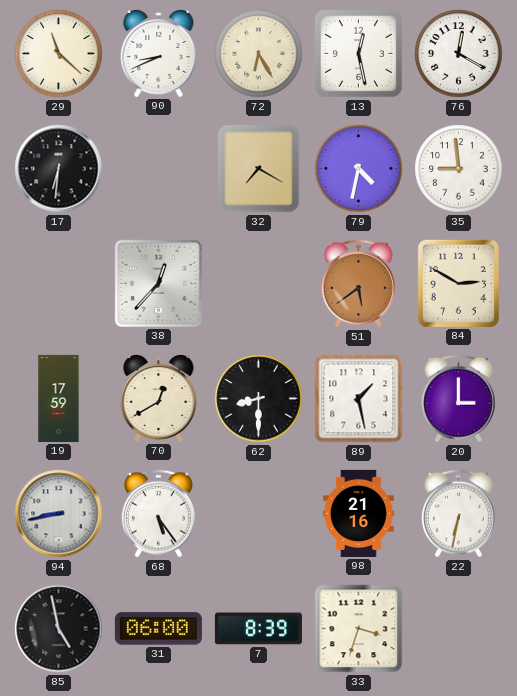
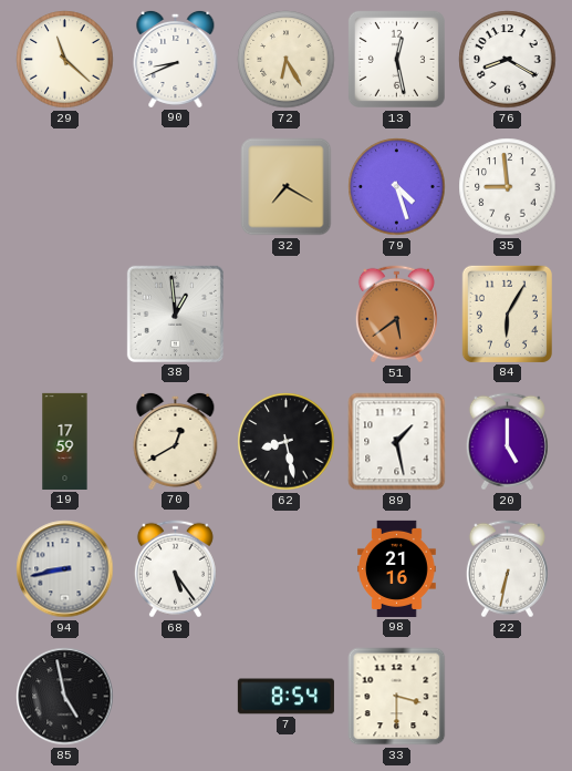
76: 12:20 -> 8:20 (508, 60)
17: 6:31 -> none (59, 169)
79: 4:32 -> 4:27 (397, 187)
38: 12:37 -> 12:59 (175, 313)
84: 2:50 -> 6:05 (507, 313)
62: 8:30 -> 8:28 (287, 442)
20: 3:00 -> 5:00 (507, 442)
31: 06:00 -> none (158, 629)
7: 8:39 -> 8:54 (285, 697)
33: 3:33 -> 3:30 (397, 697)
